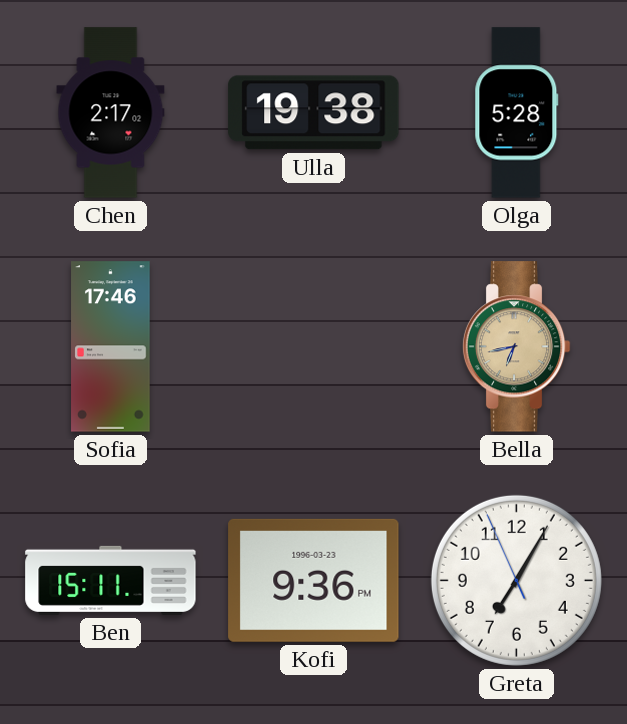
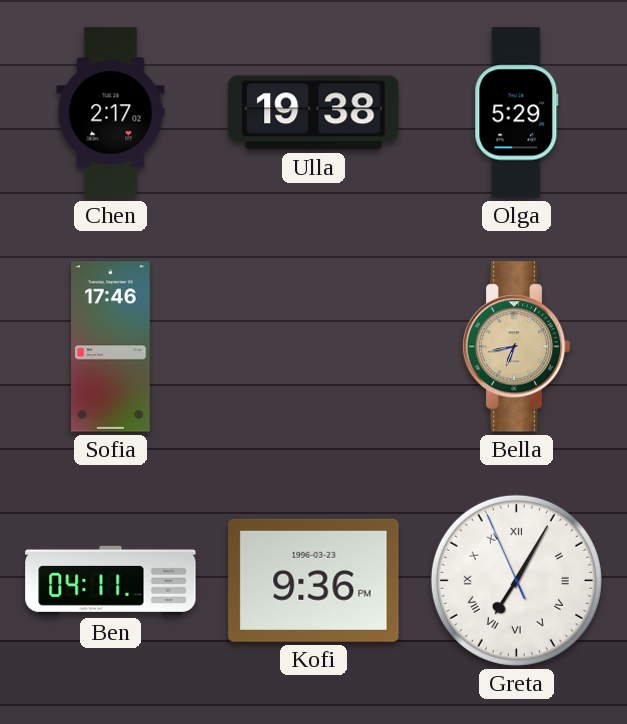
Olga: 5:28 -> 5:29 (517, 113)
Ben: 15:11 -> 04:11 (111, 580)
Greta numerals: Arabic -> Roman (516, 580)
